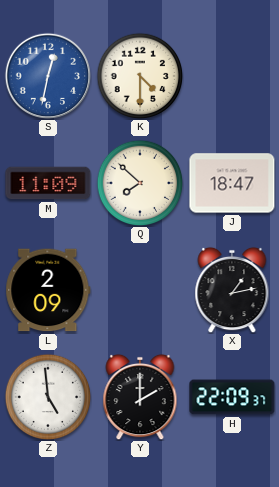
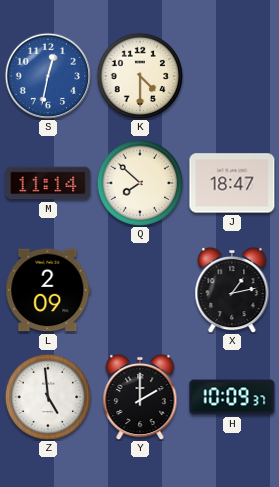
M: 11:09 -> 11:14 (48, 183)
H: 22:09 -> 10:09 (232, 397)
